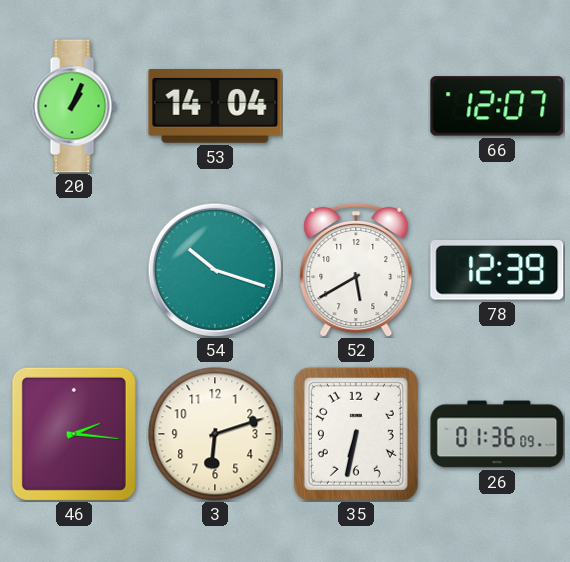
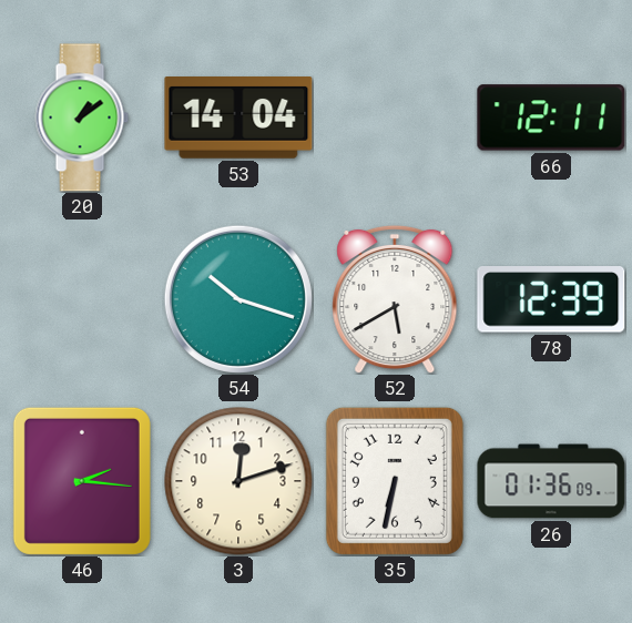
20: 1:04 -> 1:09 (82, 118)
66: 12:07 -> 12:11 (551, 118)
3: 6:12 -> 12:12 (238, 481)
